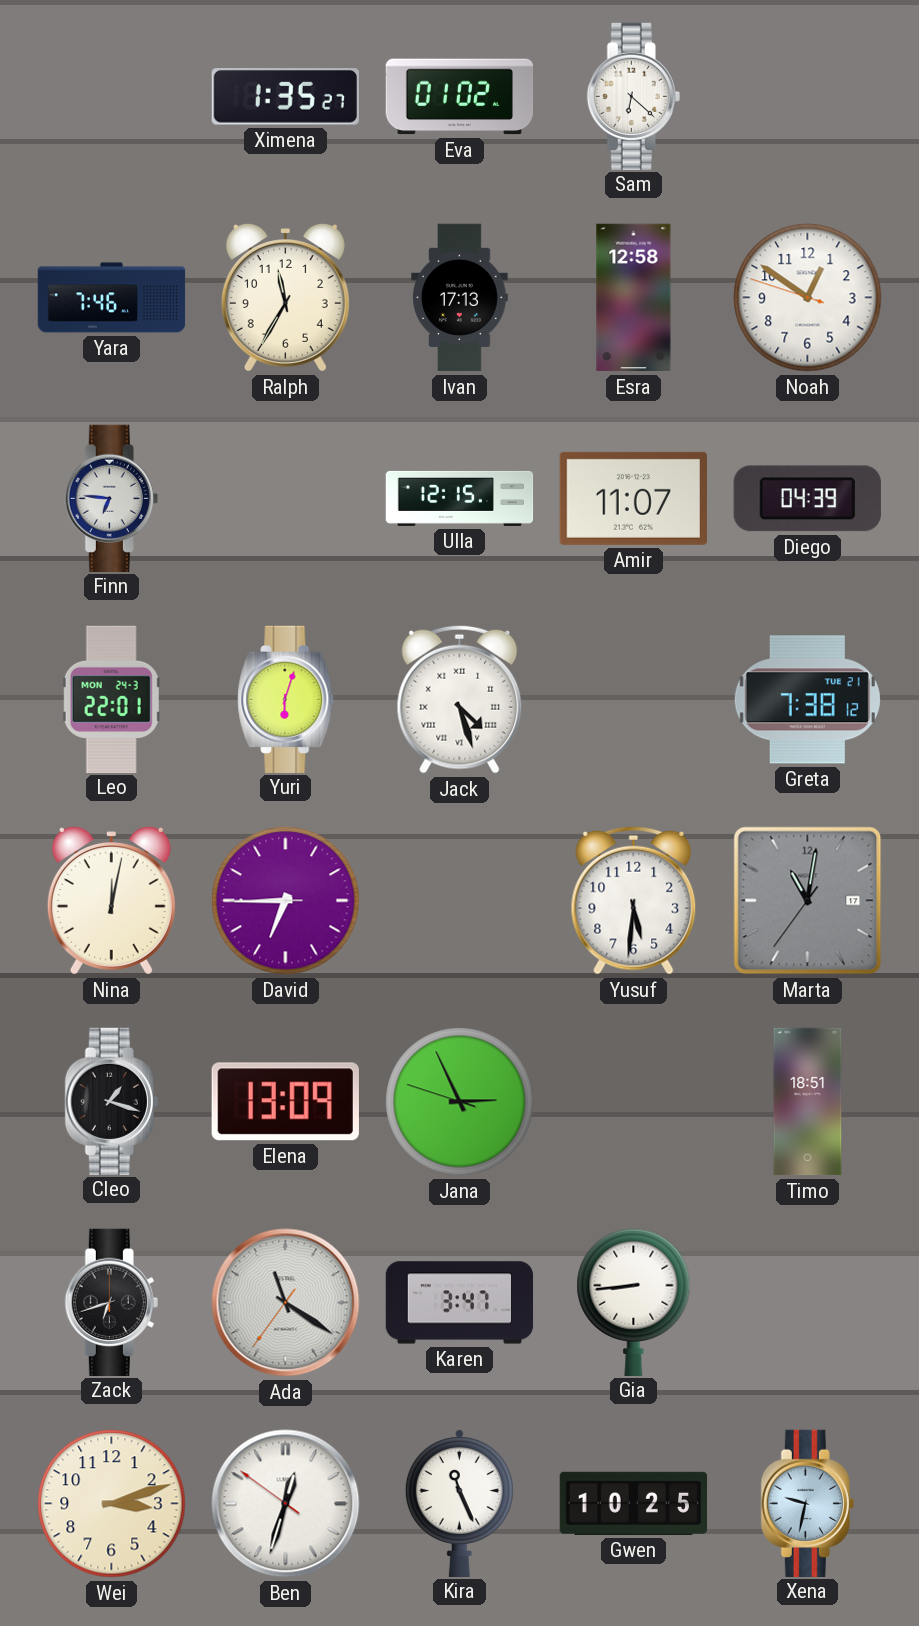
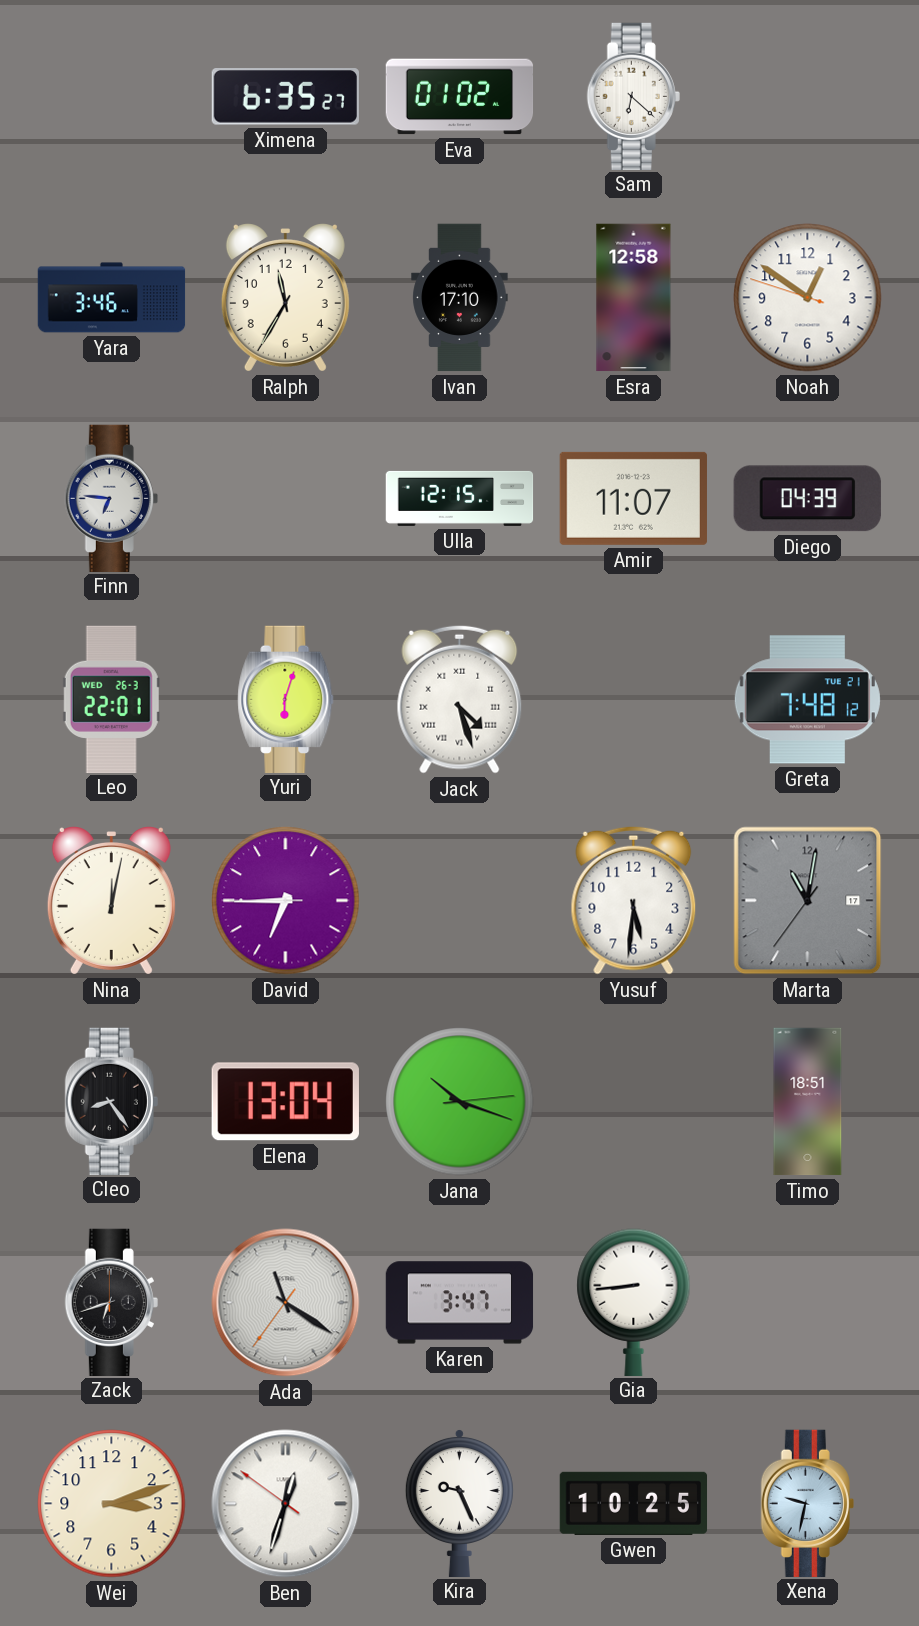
Ximena: 1:35 -> 6:35 (285, 97)
Yara: 7:46 -> 3:46 (112, 298)
Ivan: 17:13 -> 17:10 (460, 298)
Leo date: MON 24-3 -> WED 26-3 (111, 699)
Greta: 7:38 -> 7:48 (807, 700)
Cleo: 1:18 -> 8:24 (111, 1101)
Elena: 13:09 -> 13:04 (285, 1102)
Jana: 2:55 -> 10:18 (460, 1102)
Kira: 11:26 -> 9:26 (459, 1502)
